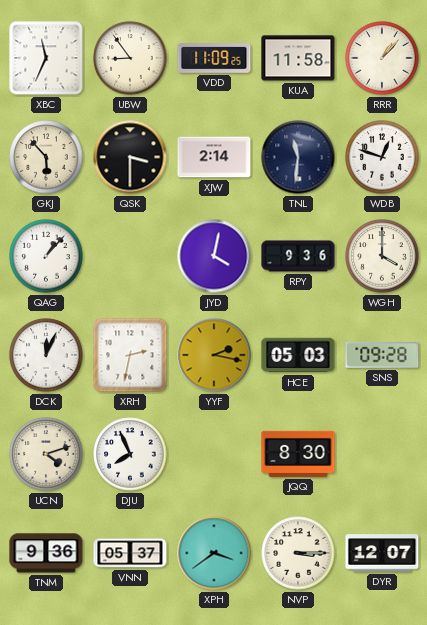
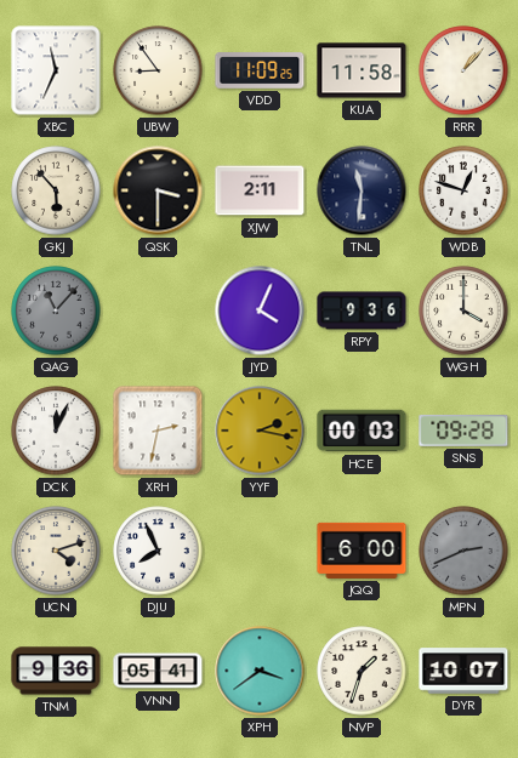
XJW: 2:14 -> 2:11 (260, 190)
QAG: 1:07 -> 11:07 (56, 310)
QAG dial: white -> grey (56, 310)
JYD: 4:02 -> 4:04 (260, 310)
HCE: 05:03 -> 00:03 (362, 431)
JQQ: 8:30 -> 6:00 (362, 551)
MPN: none -> 2:41 (463, 551)
VNN: 05:37 -> 05:41 (158, 671)
NVP: 3:15 -> 1:33 (362, 671)
DYR: 12:07 -> 10:07 (463, 671)
